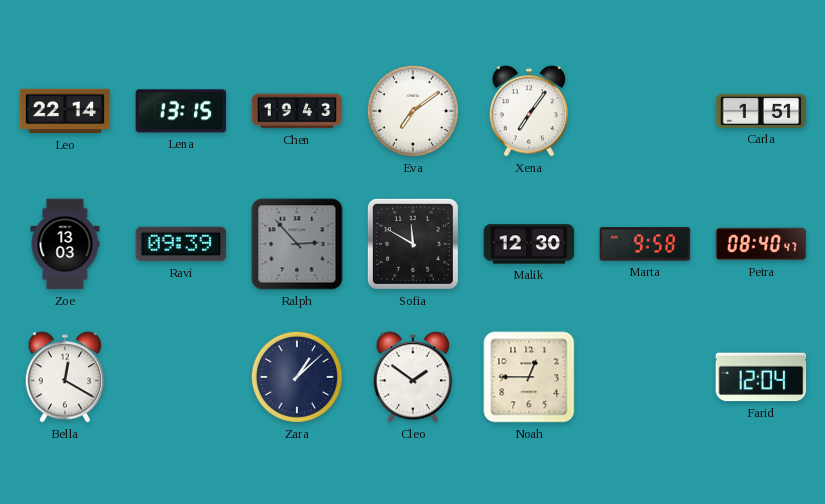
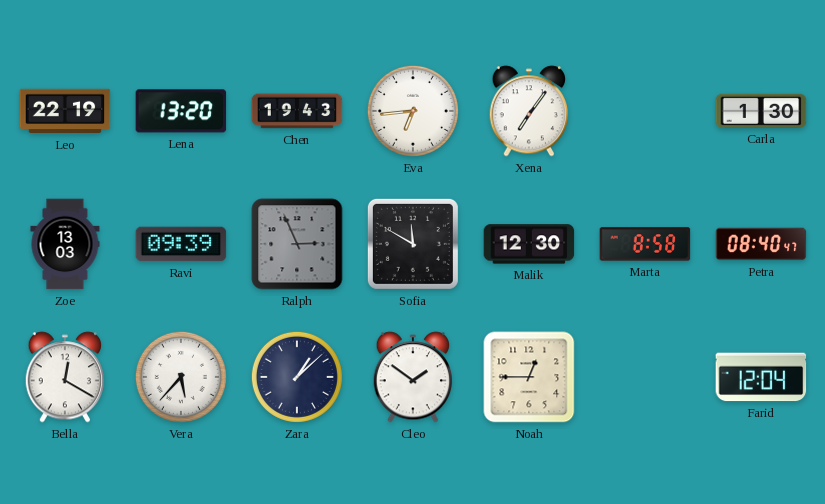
Leo: 22:14 -> 22:19 (65, 111)
Lena: 13:15 -> 13:20 (181, 111)
Eva: 7:09 -> 6:44 (413, 111)
Carla: 1:51 -> 1:30 (761, 111)
Ralph: 2:53 -> 2:56 (297, 244)
Marta: 9:58 -> 8:58 (645, 244)
Vera: none -> 5:37 (181, 377)
